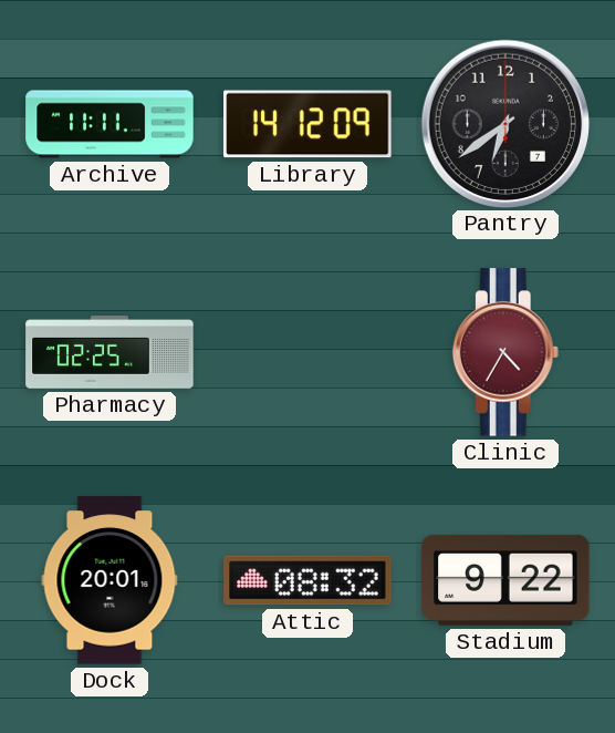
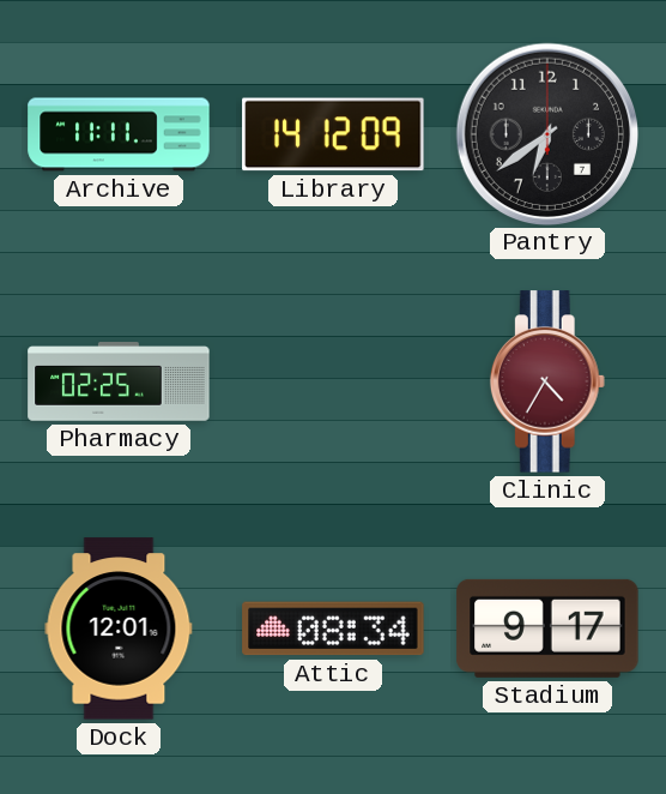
Dock: 20:01 -> 12:01 (119, 628)
Attic: 08:32 -> 08:34 (333, 628)
Stadium: 9:22 -> 9:17 (547, 628)
